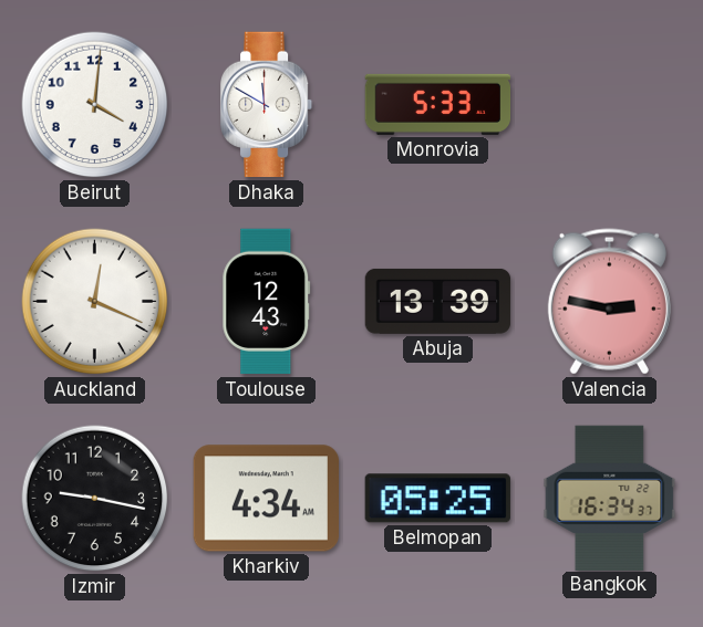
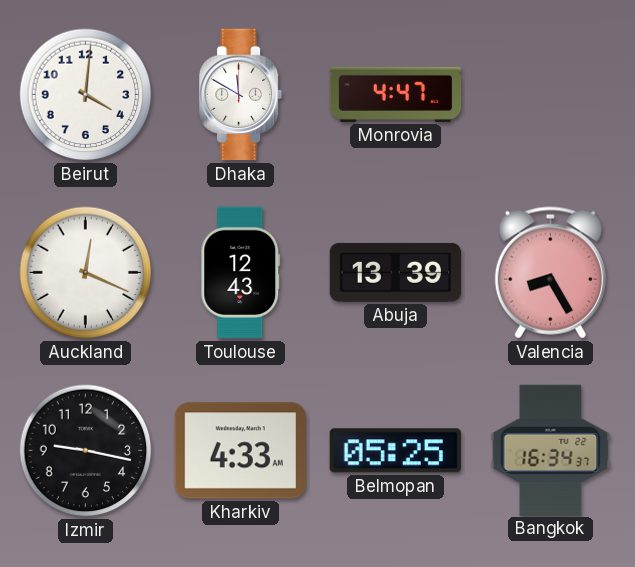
Monrovia: 5:33 -> 4:47 (396, 94)
Valencia: 2:47 -> 8:25 (550, 273)
Kharkiv: 4:34 -> 4:33 (240, 451)
